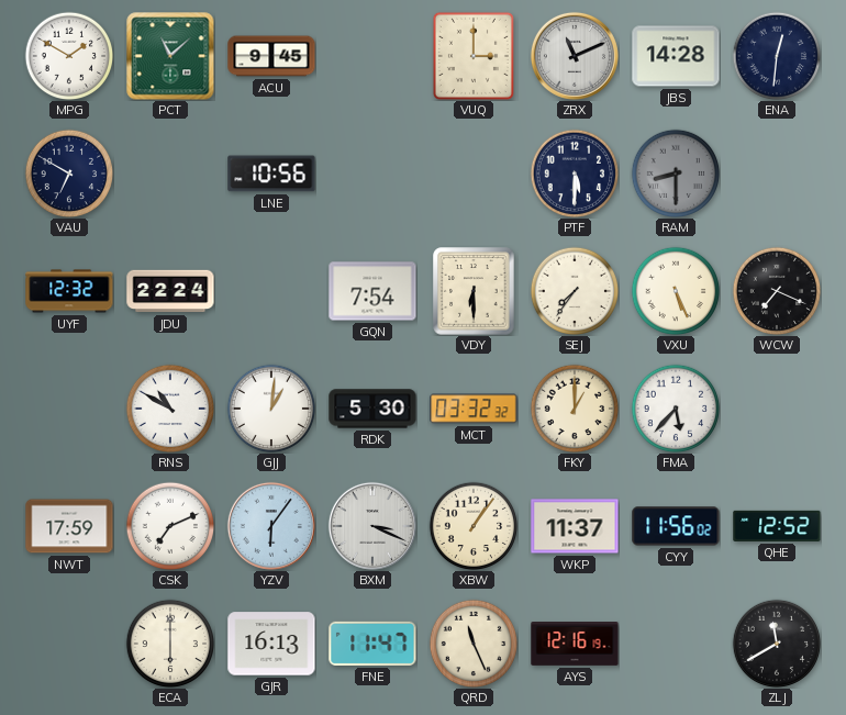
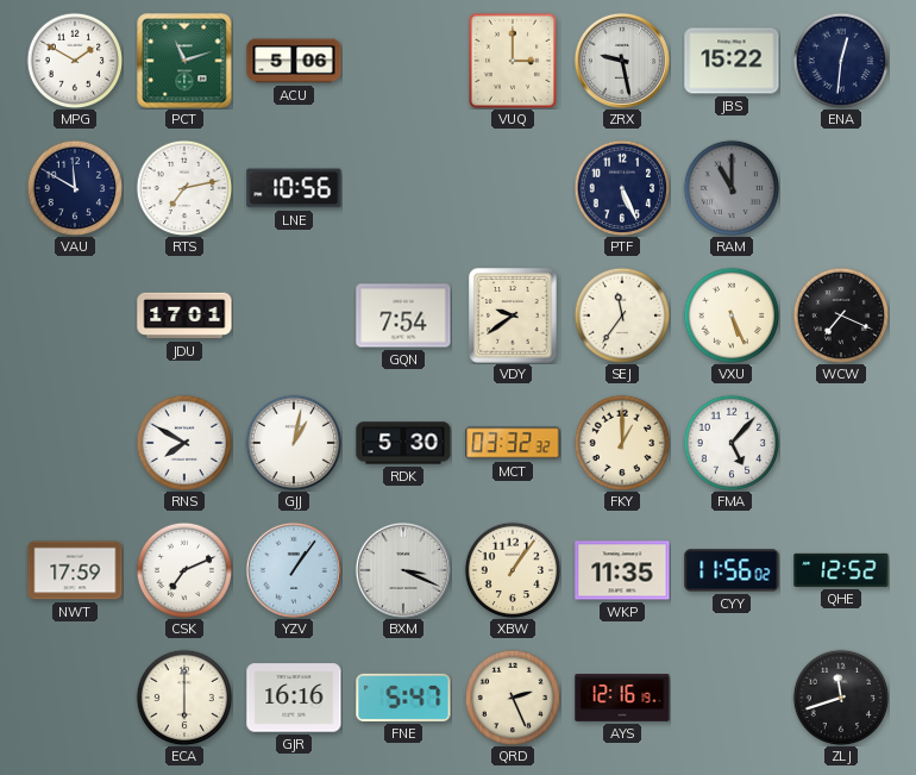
PCT: 11:08 -> 11:12 (184, 61)
ACU: 9:45 -> 5:06 (294, 61)
ZRX: 11:11 -> 9:28 (622, 61)
JBS: 14:28 -> 15:22 (732, 61)
VAU: 6:50 -> 11:50 (75, 188)
RTS: none -> 7:13 (184, 188)
PTF: 5:30 -> 5:26 (622, 188)
RAM: 8:30 -> 11:00 (732, 188)
UYF: 12:32 -> none (69, 291)
JDU: 22:24 -> 17:01 (184, 315)
VDY: 6:30 -> 9:39 (513, 315)
SEJ: 7:36 -> 11:36 (622, 315)
RNS: 10:50 -> 7:50 (184, 443)
GJJ: 1:01 -> 1:02 (294, 443)
FMA: 5:37 -> 5:07 (732, 443)
YZV: 6:06 -> 1:06 (294, 570)
WKP: 11:37 -> 11:35 (622, 570)
GJR: 16:13 -> 16:16 (294, 698)
FNE: 11:47 -> 5:47 (403, 698)
QRD: 11:26 -> 2:26 (513, 698)
ZLJ: 11:40 -> 11:42 (841, 698)
